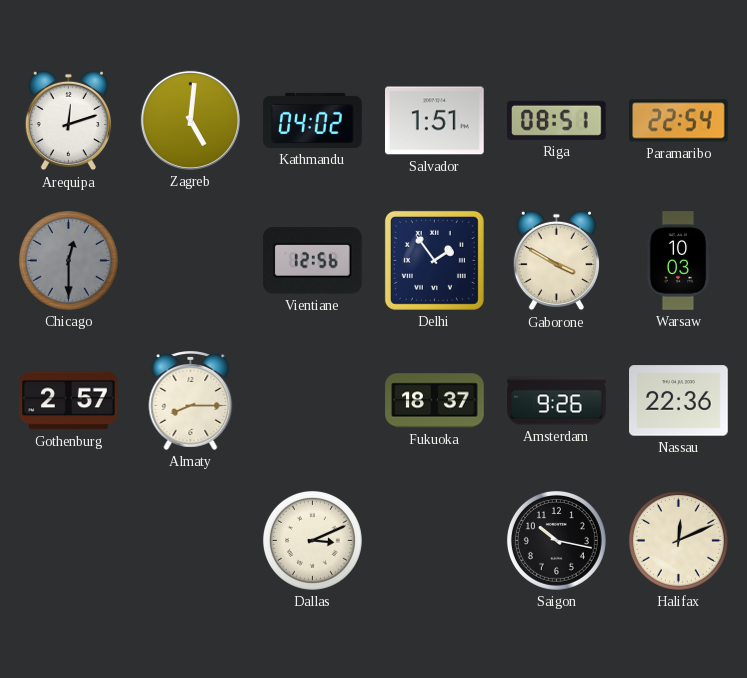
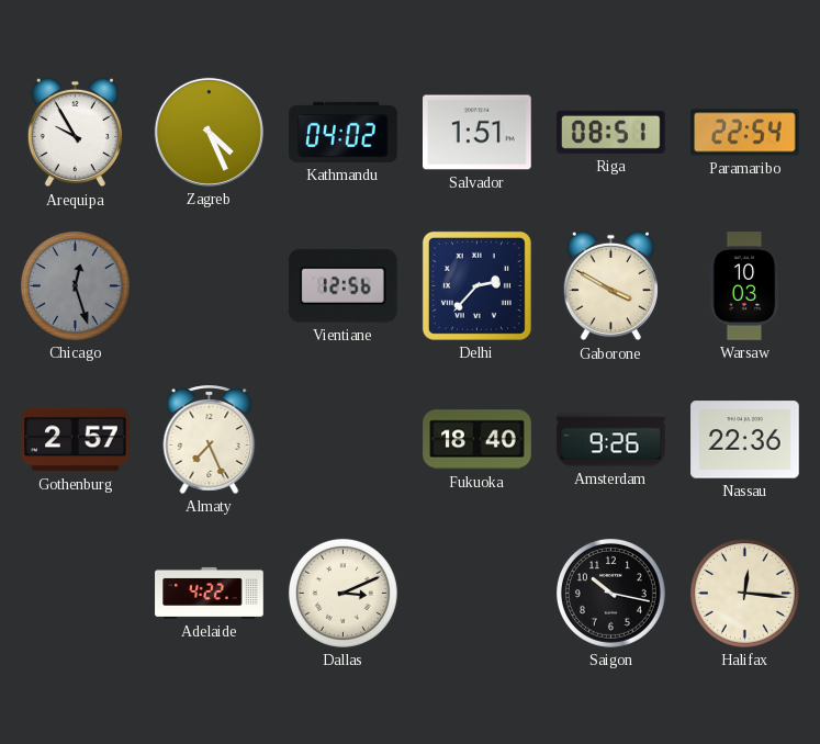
Arequipa: 12:12 -> 9:55 (75, 133)
Zagreb: 5:01 -> 4:26 (209, 132)
Chicago: 12:30 -> 12:27 (75, 285)
Delhi: 1:54 -> 2:37 (476, 285)
Almaty: 8:15 -> 7:26 (210, 439)
Fukuoka: 18:37 -> 18:40 (478, 440)
Adelaide: none -> 4:22 (210, 593)
Halifax: 12:11 -> 12:16 (744, 593)
